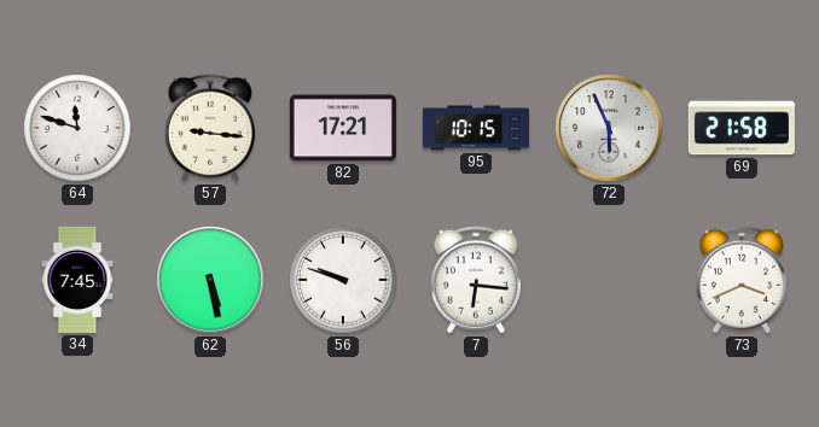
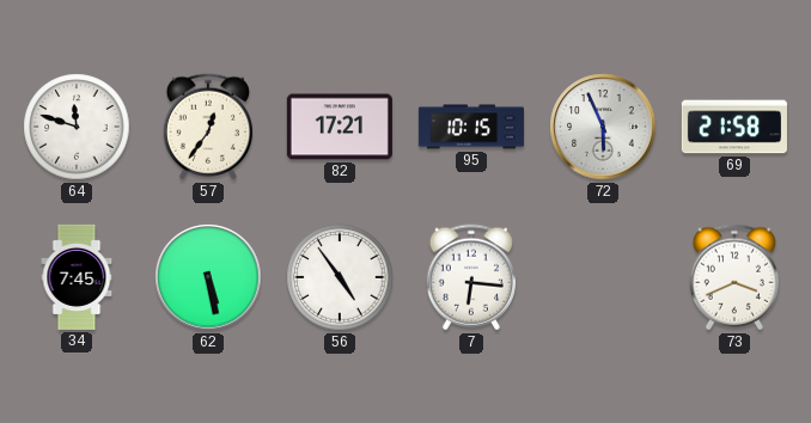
57: 9:16 -> 12:36 (208, 127)
56: 9:48 -> 4:54 (340, 277)
